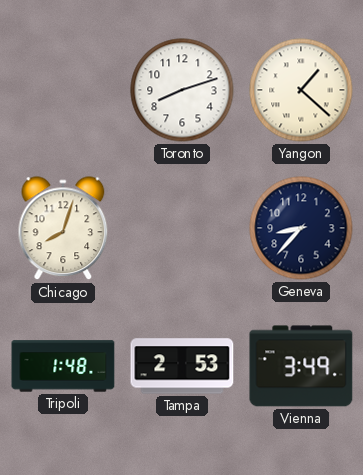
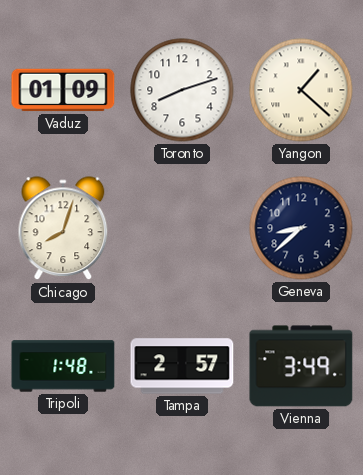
Vaduz: none -> 01:09 (63, 90)
Geneva: 8:37 -> 8:38 (301, 228)
Tampa: 2:53 -> 2:57 (182, 366)
